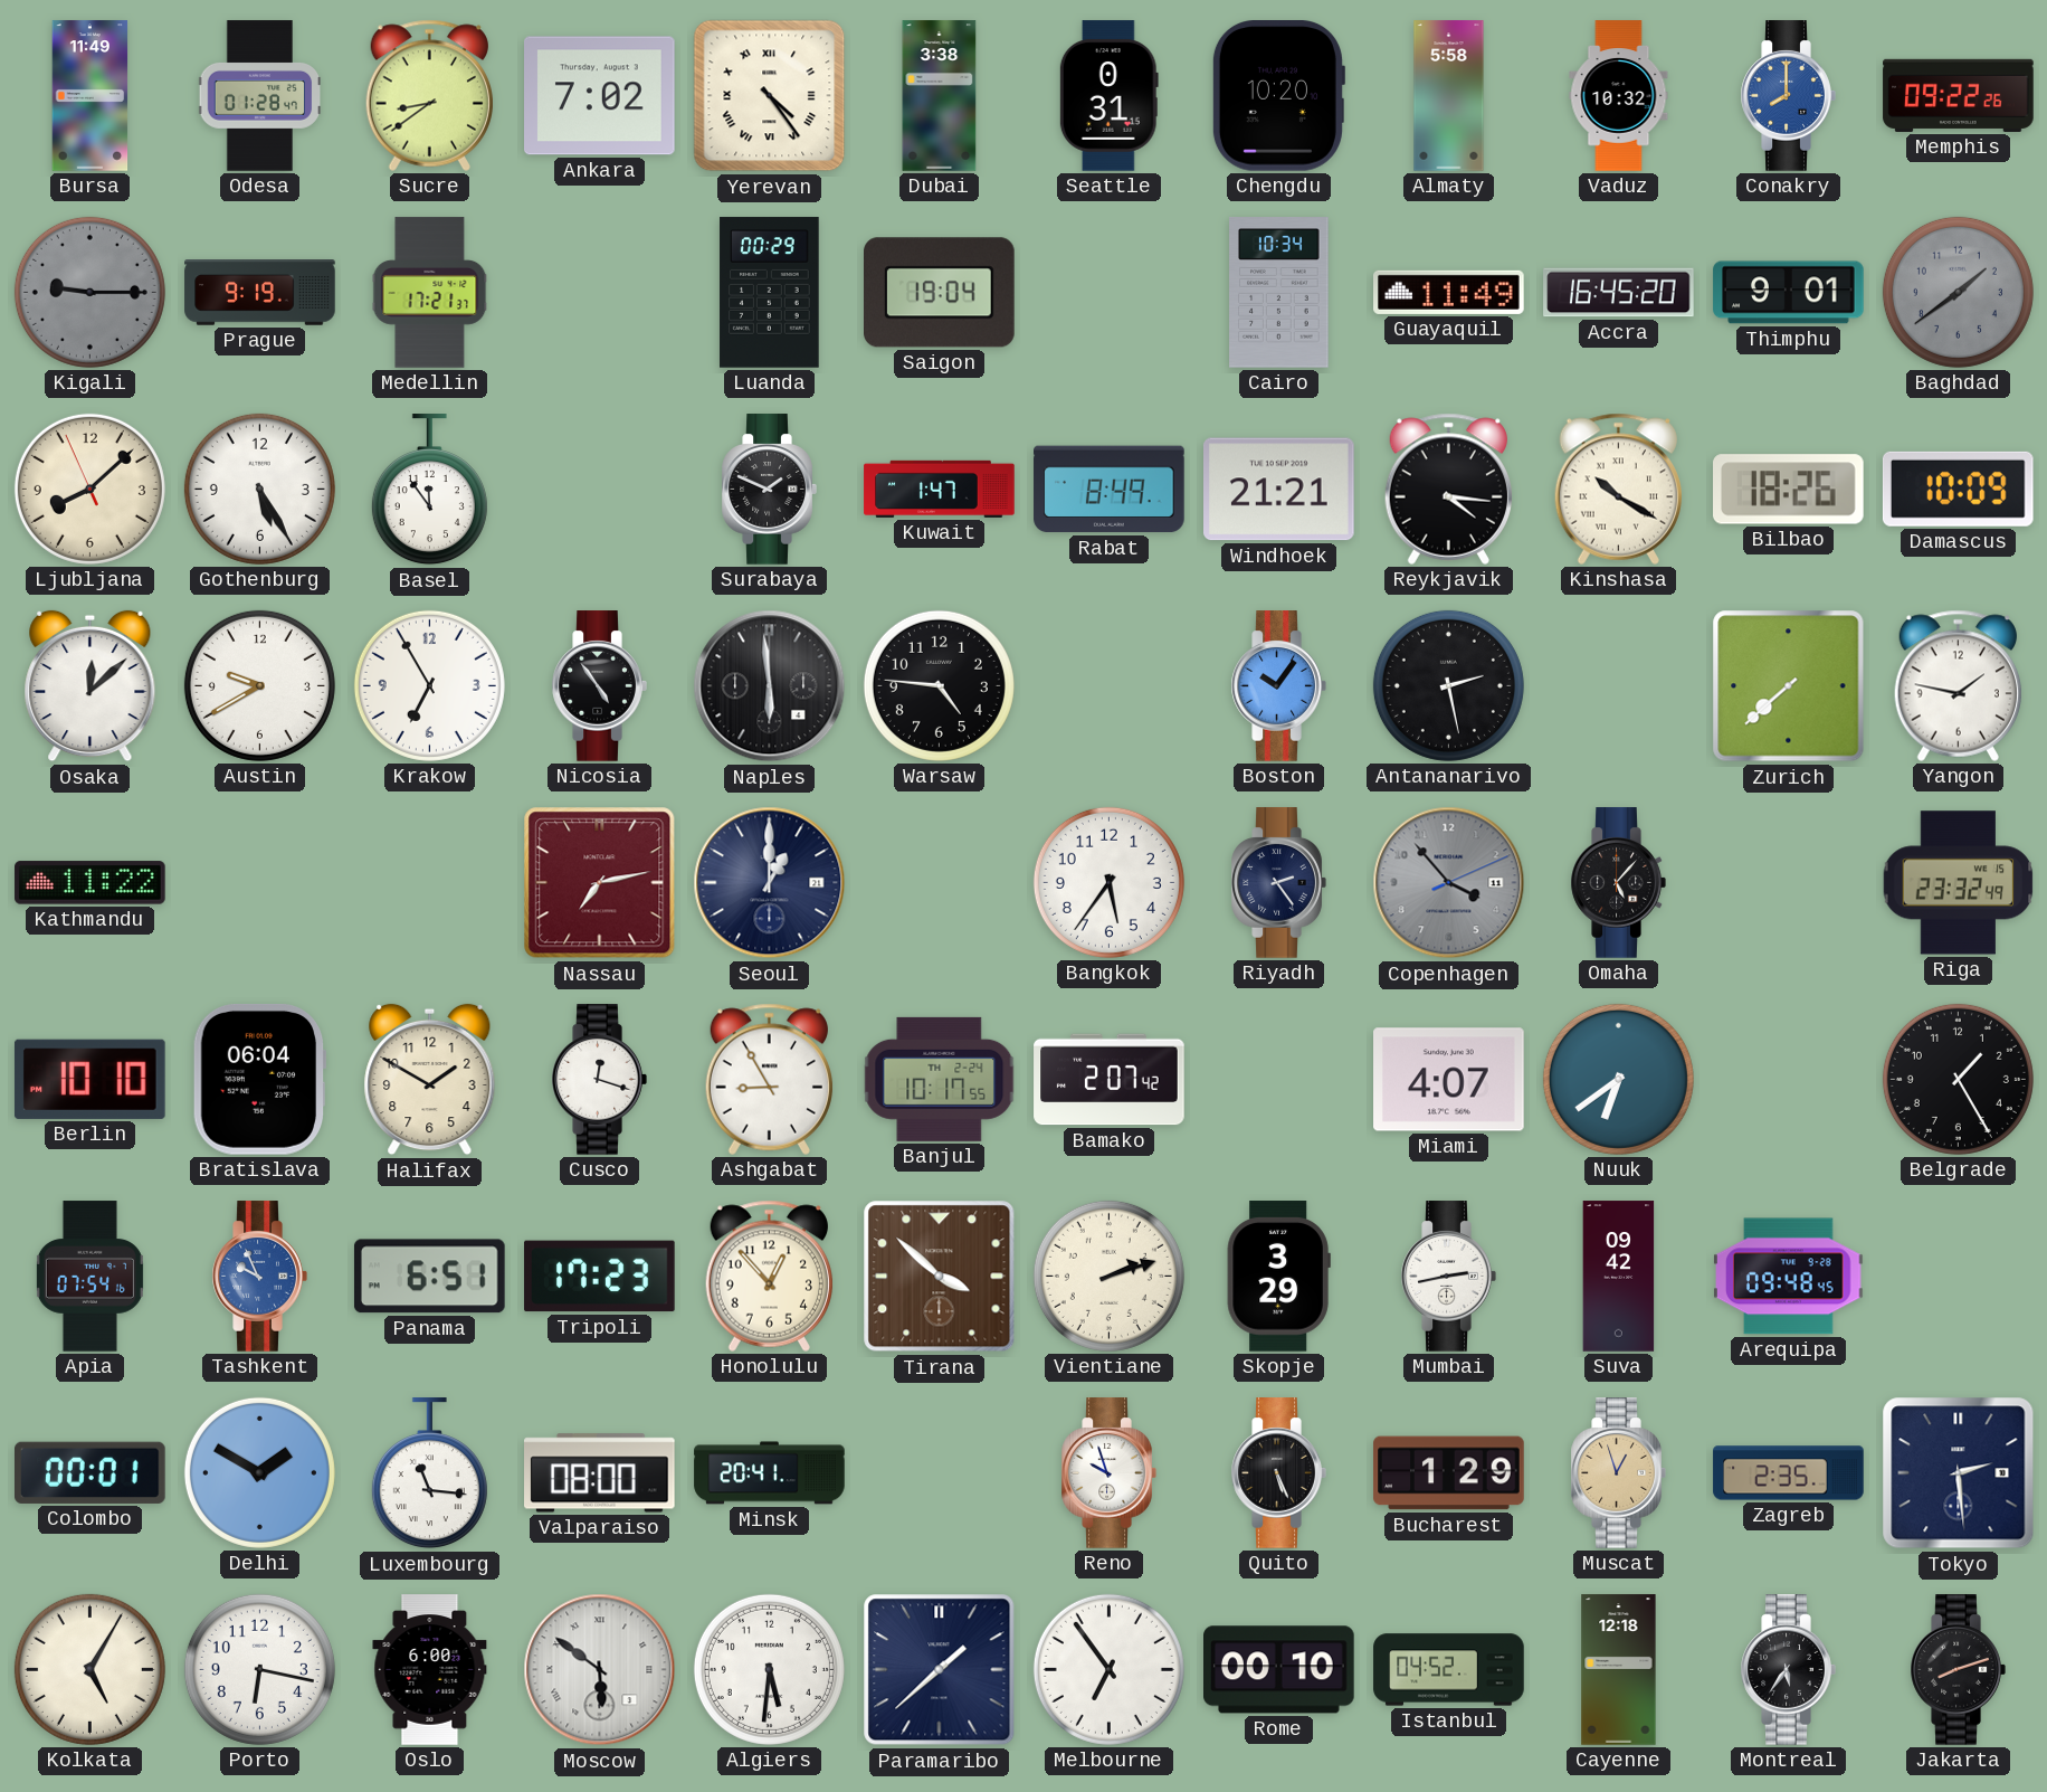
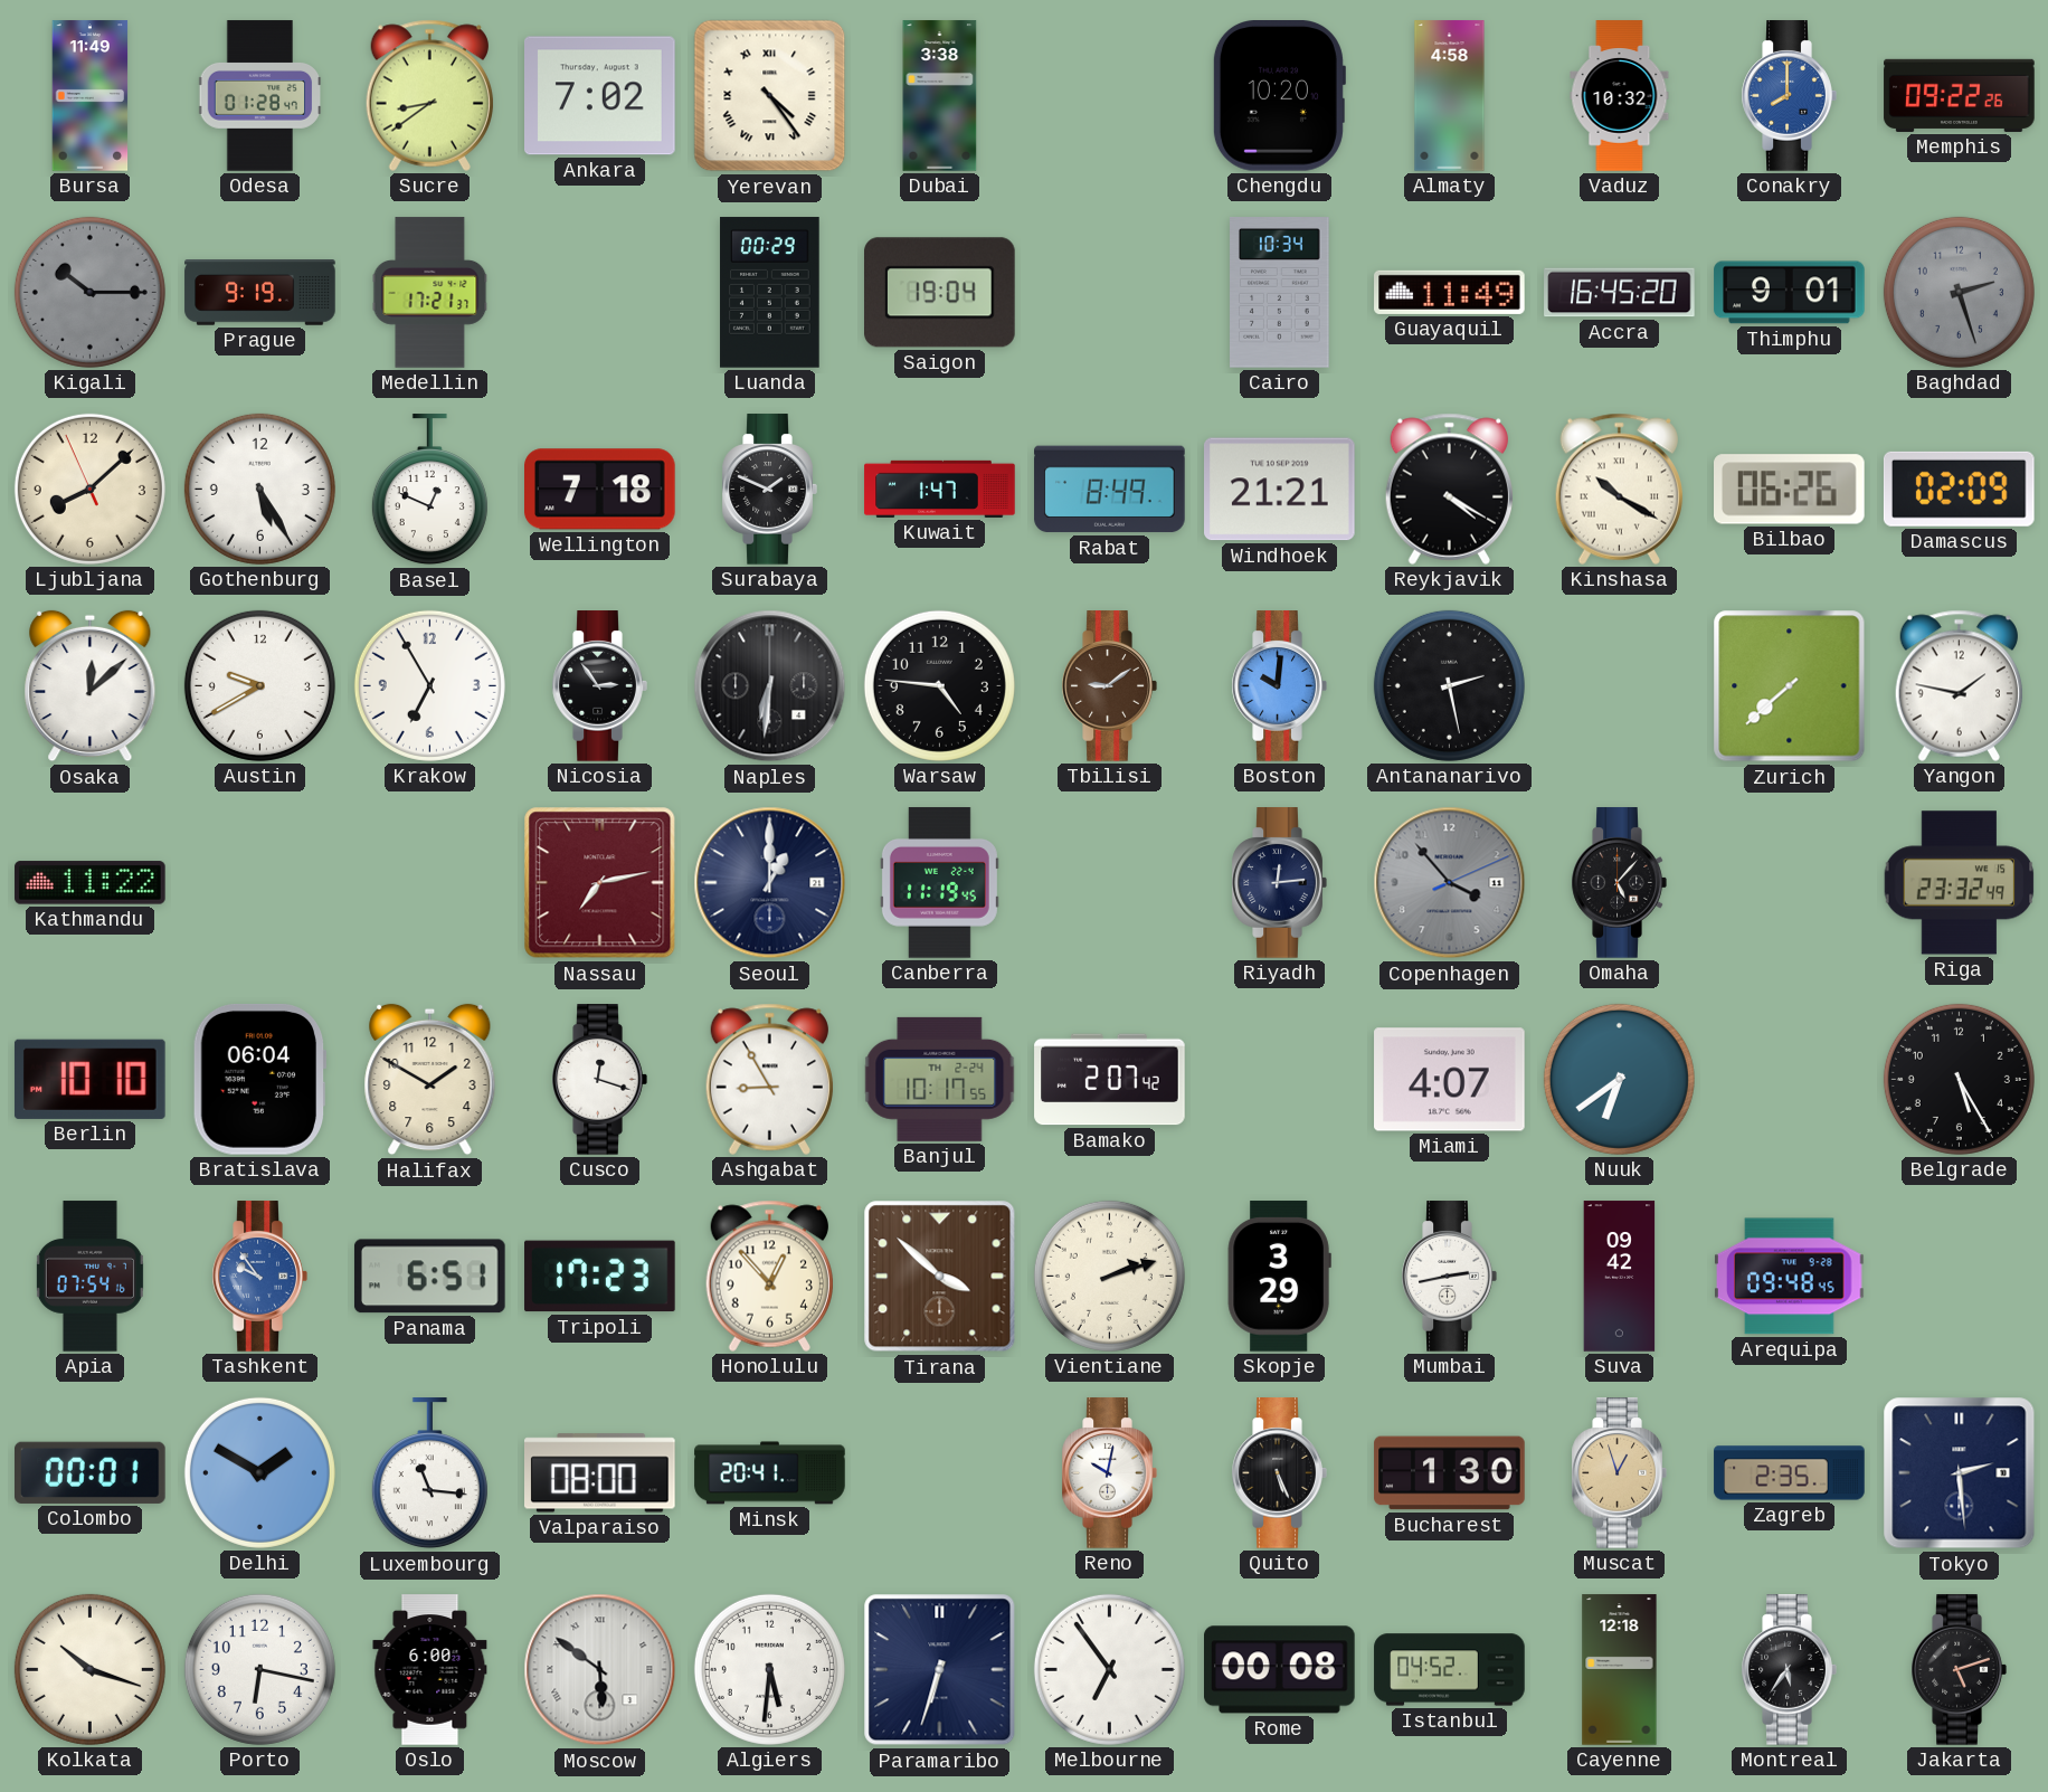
Seattle: 0:31 -> none (1108, 96)
Almaty: 5:58 -> 4:58 (1450, 96)
Kigali: 9:15 -> 10:15 (89, 292)
Baghdad: 1:39 -> 2:27 (1959, 292)
Basel: 11:54 -> 12:49 (429, 490)
Wellington: none -> 7:18 (600, 490)
Reykjavik: 4:16 -> 4:20 (1449, 489)
Bilbao: 18:26 -> 06:26 (1790, 490)
Damascus: 10:09 -> 02:09 (1959, 489)
Nicosia: 4:54 -> 2:54 (599, 686)
Naples: 5:59 -> 6:31 (770, 686)
Tbilisi: none -> 9:09 (1109, 686)
Boston: 10:06 -> 10:01 (1279, 686)
Canberra: none -> 11:19 (939, 883)
Bangkok: 5:36 -> none (1108, 882)
Riyadh: 2:24 -> 12:14 (1279, 883)
Belgrade: 1:25 -> 5:25 (1959, 1079)
Tashkent: 9:56 -> 9:54 (259, 1277)
Reno: 9:57 -> 10:02 (1109, 1473)
Bucharest: 1:29 -> 1:30 (1450, 1473)
Kolkata: 5:05 -> 10:18 (89, 1669)
Paramaribo: 1:38 -> 6:33 (940, 1670)
Rome: 00:10 -> 00:08 (1280, 1670)
Jakarta: 8:12 -> 5:12 (1959, 1670)
